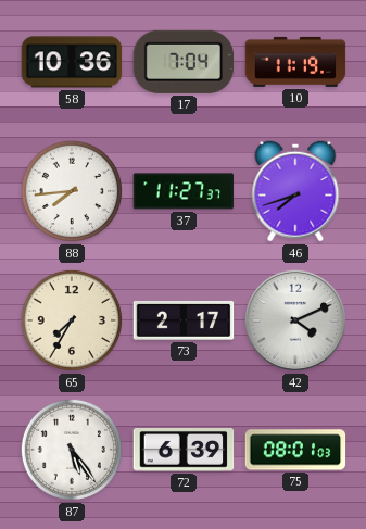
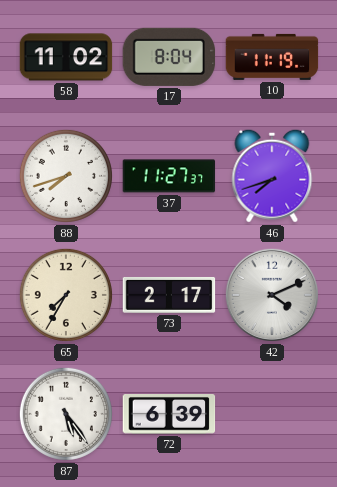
58: 10:36 -> 11:02 (66, 57)
17: 7:04 -> 8:04 (169, 57)
88: 7:44 -> 7:42 (66, 176)
75: 08:01 -> none (295, 450)
